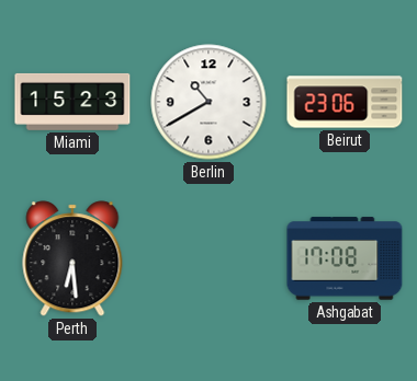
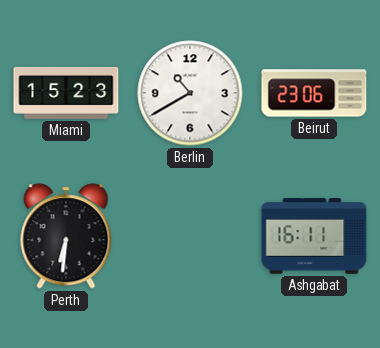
Perth: 6:29 -> 6:31 (66, 236)
Ashgabat: 17:08 -> 16:11 (314, 236)
